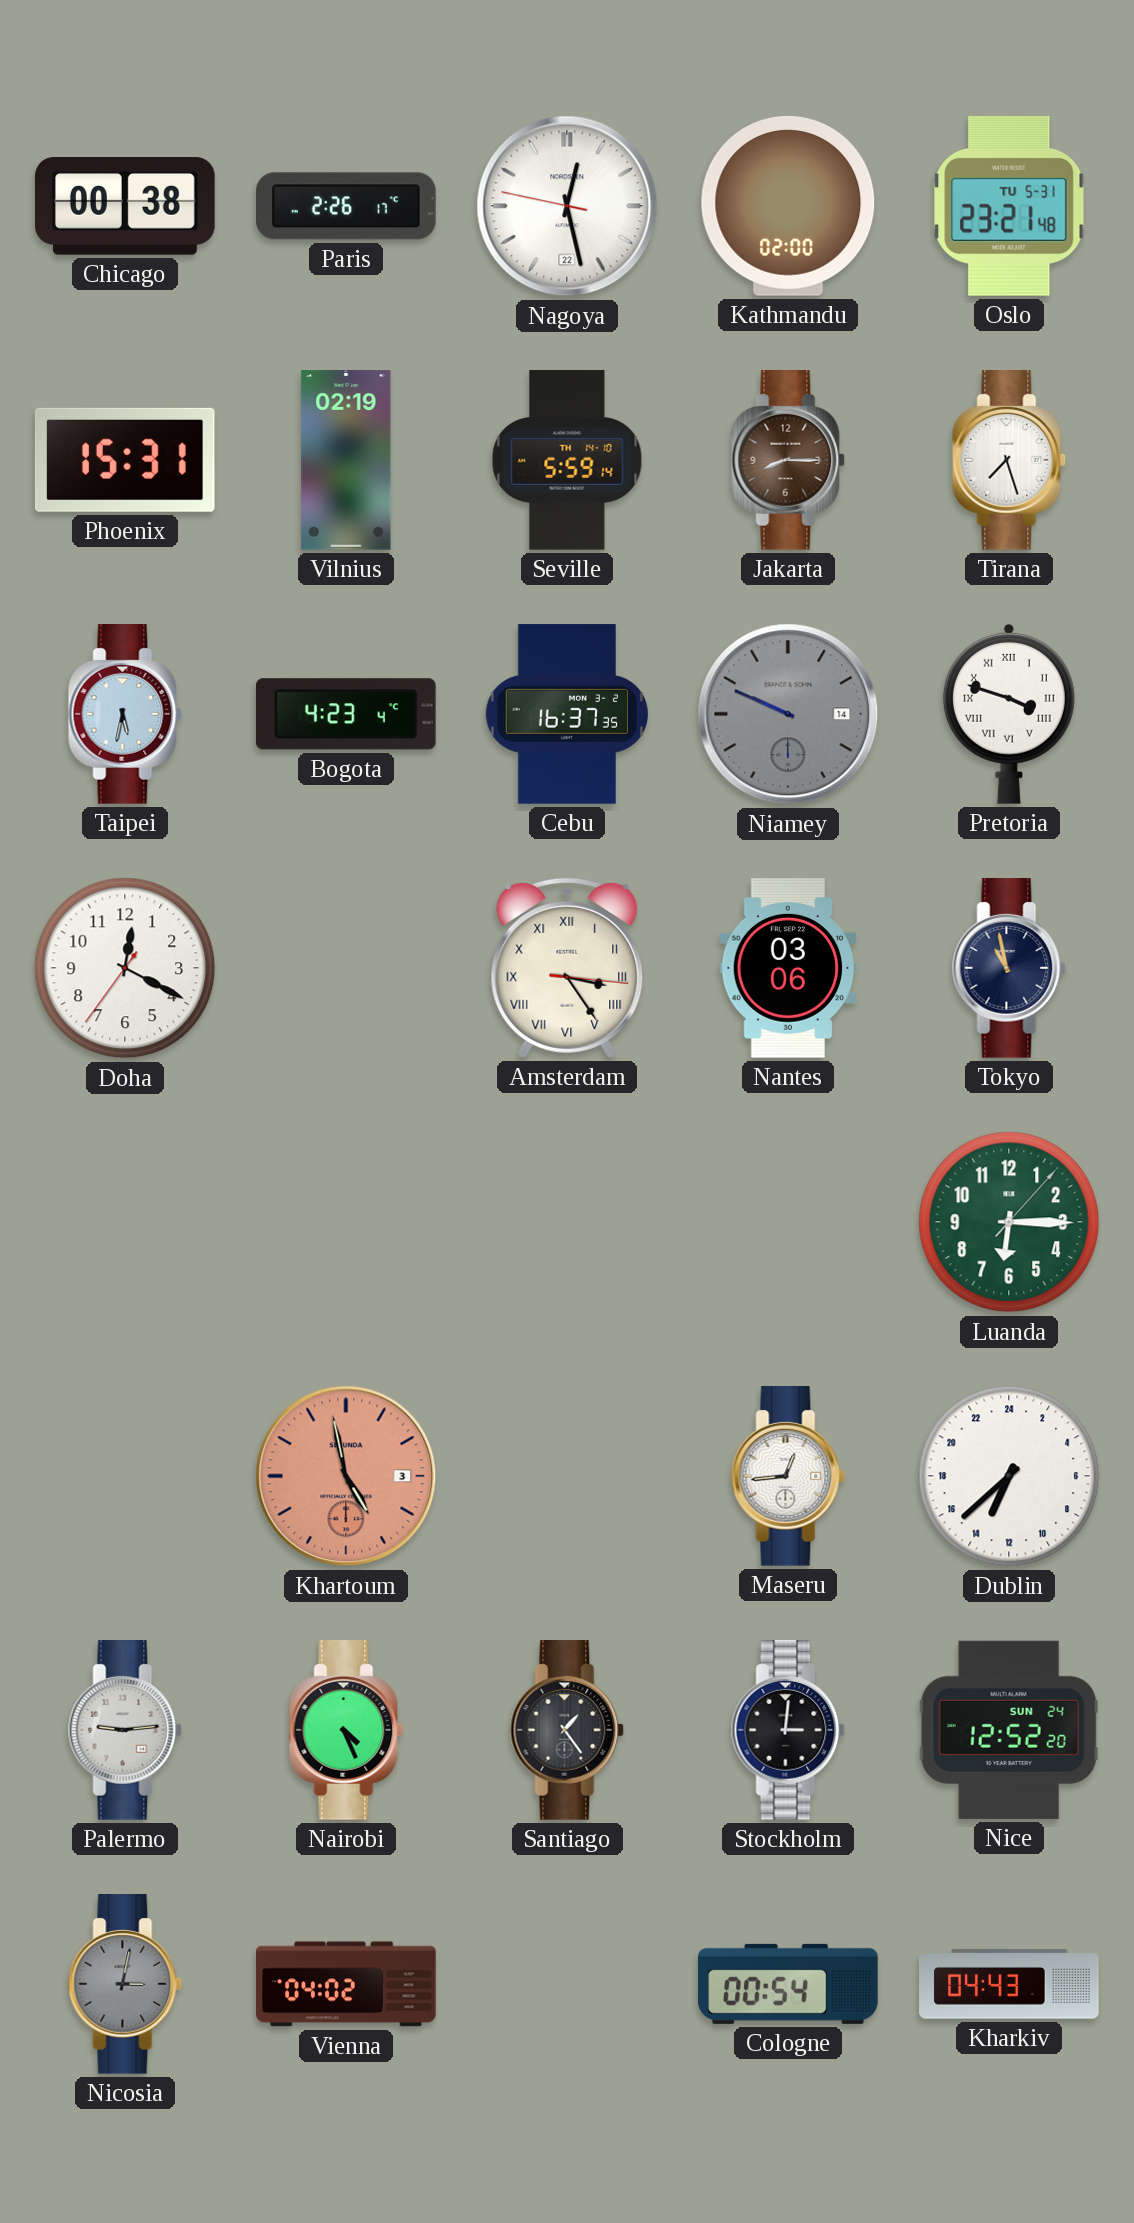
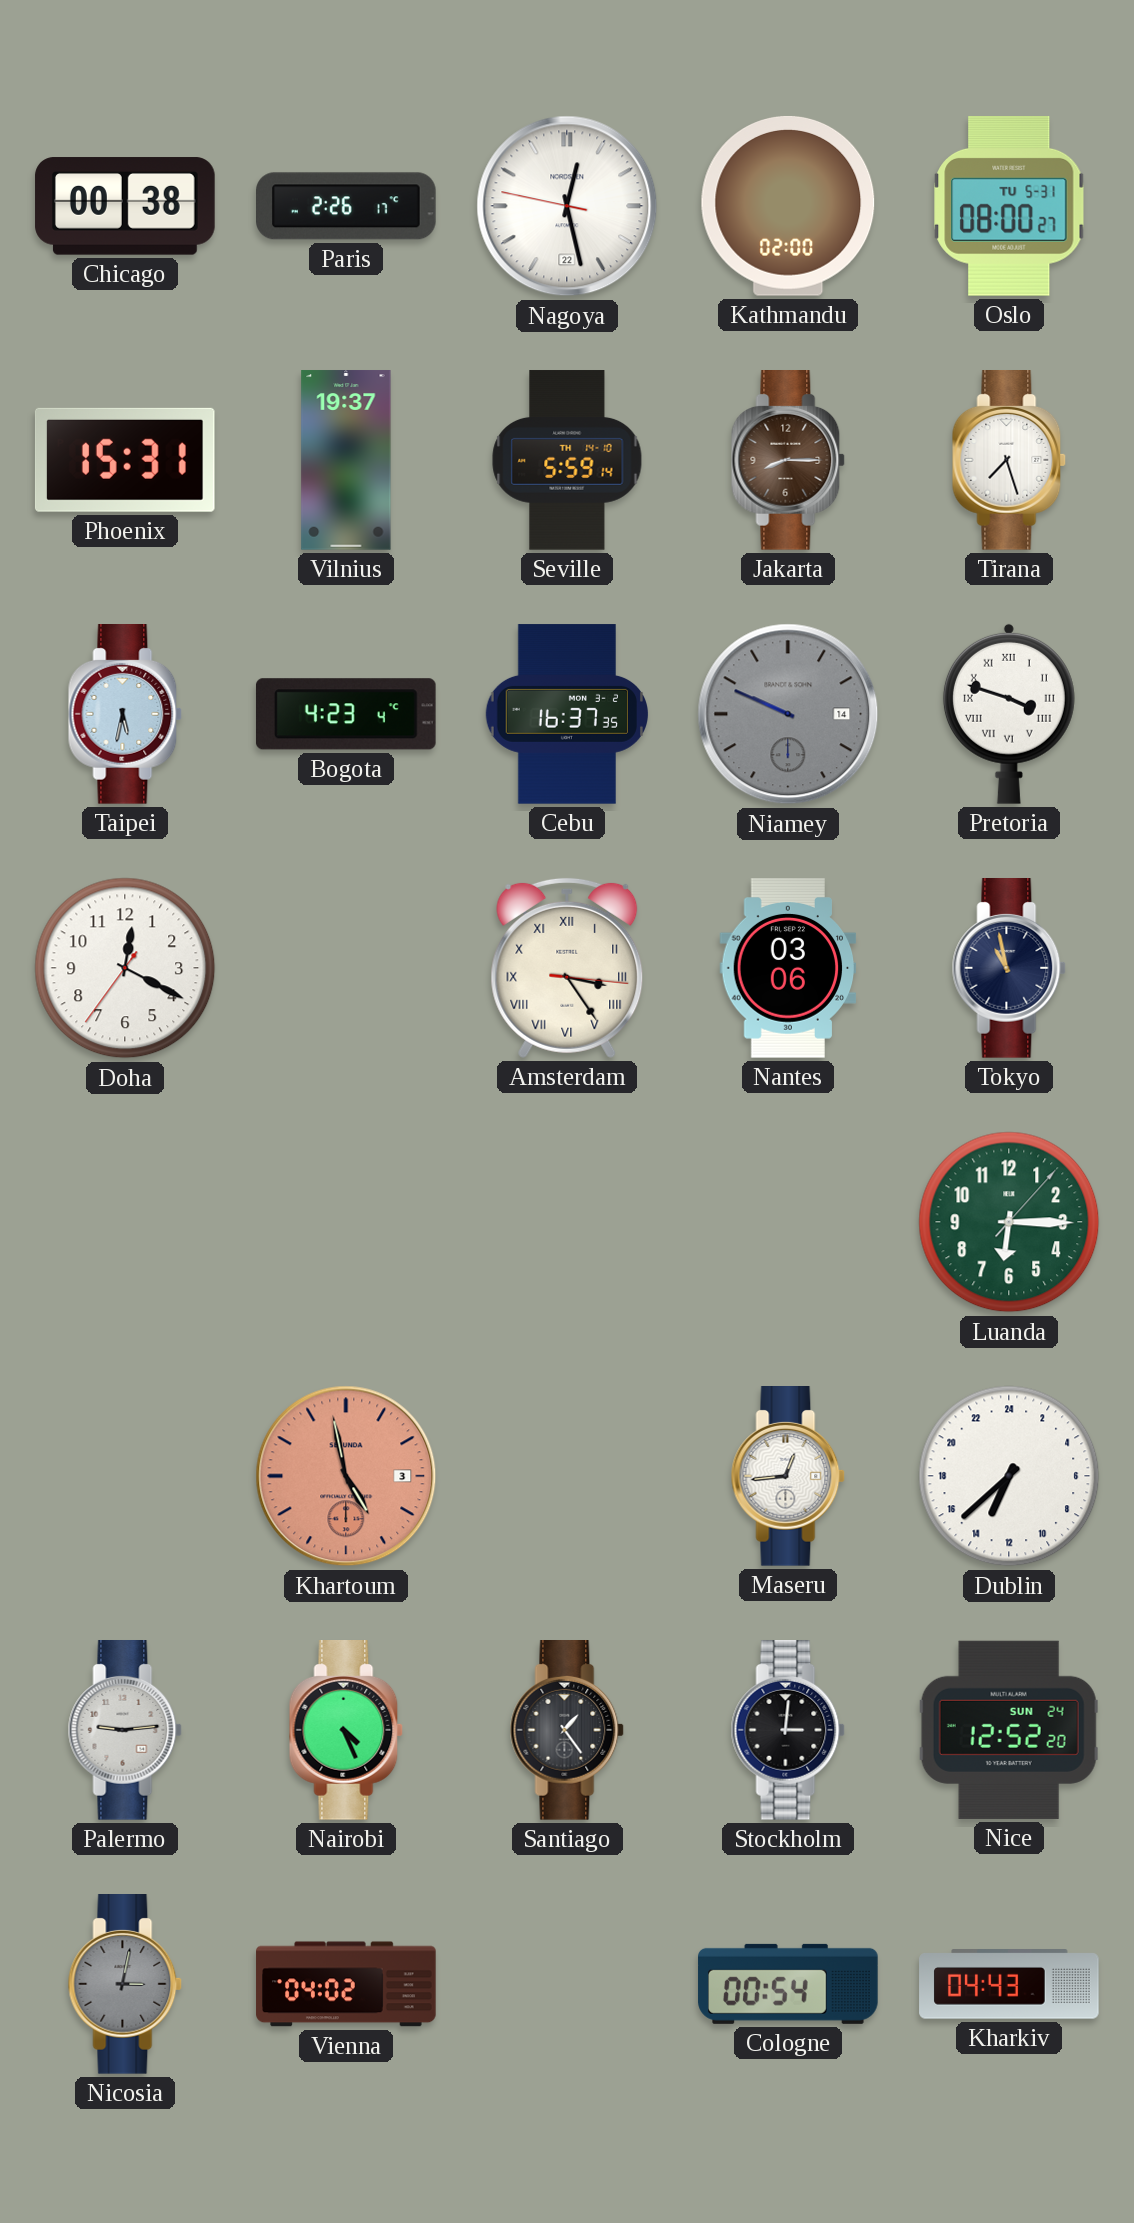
Oslo: 23:21 -> 08:00 (1009, 206)
Vilnius: 02:19 -> 19:37 (346, 460)
